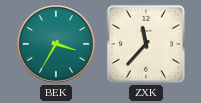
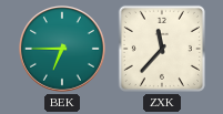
BEK: 3:35 -> 6:45 (63, 50)
